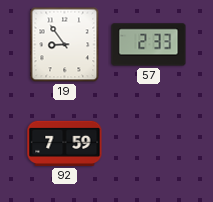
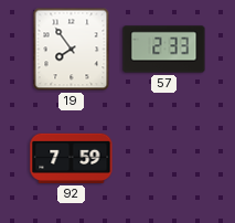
19: 8:54 -> 7:54 (72, 50)
